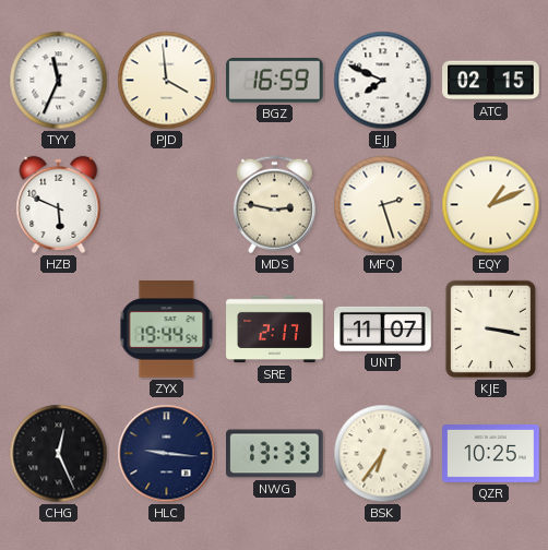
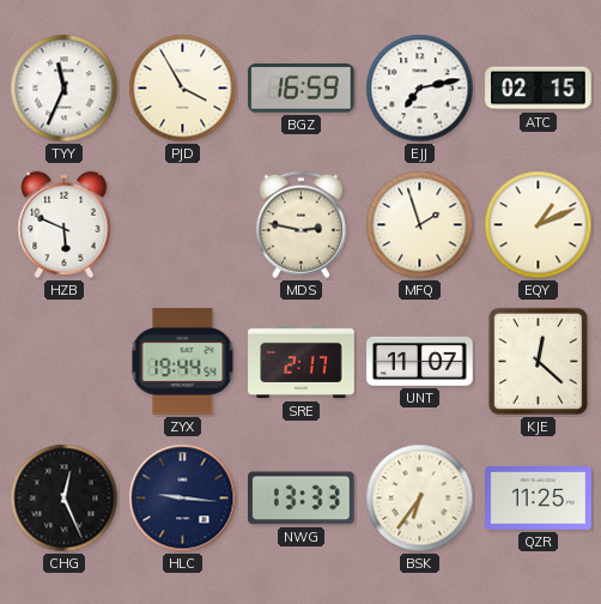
PJD: 3:59 -> 3:55 (183, 89)
EJJ: 7:49 -> 7:13 (420, 89)
MFQ: 2:27 -> 1:57 (420, 225)
KJE: 3:17 -> 12:22 (538, 361)
QZR: 10:25 -> 11:25 (539, 499)
